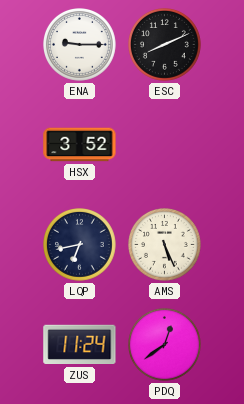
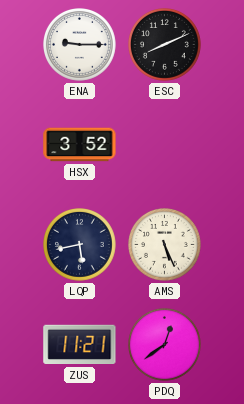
LQP: 6:43 -> 5:43 (80, 245)
ZUS: 11:24 -> 11:21 (80, 345)
